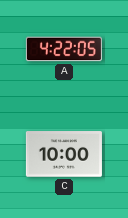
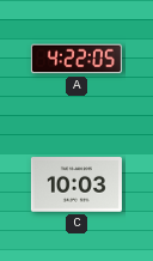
C: 10:00 -> 10:03 (76, 184)
